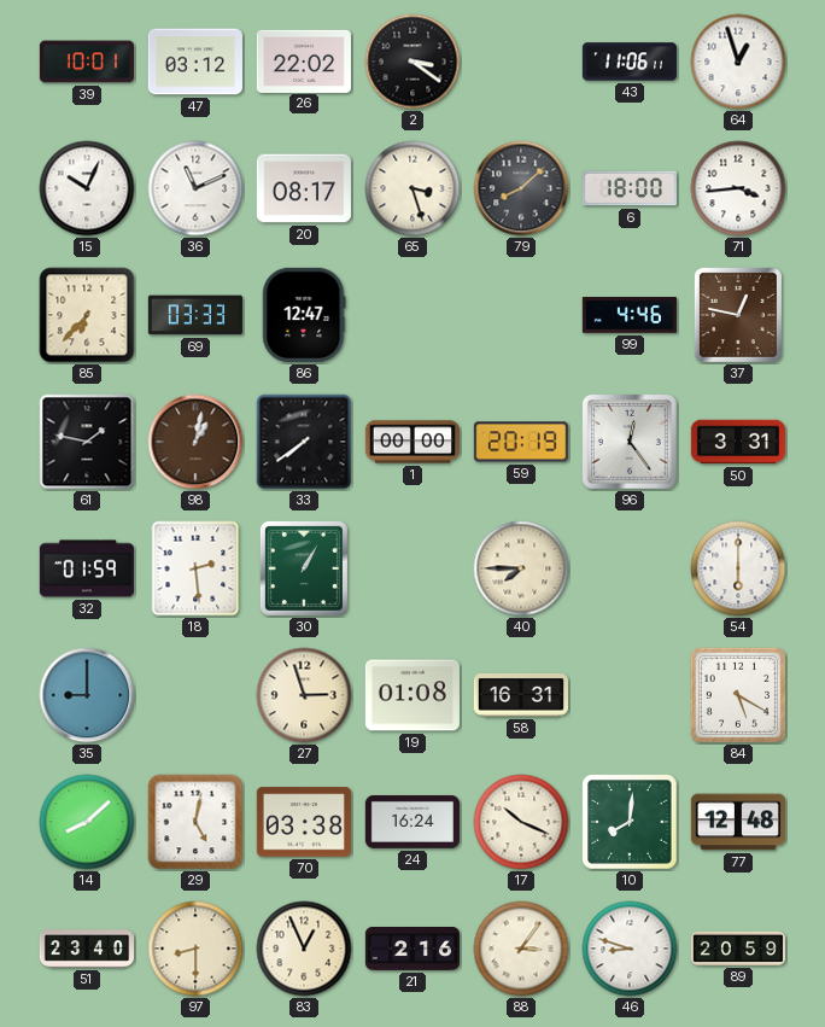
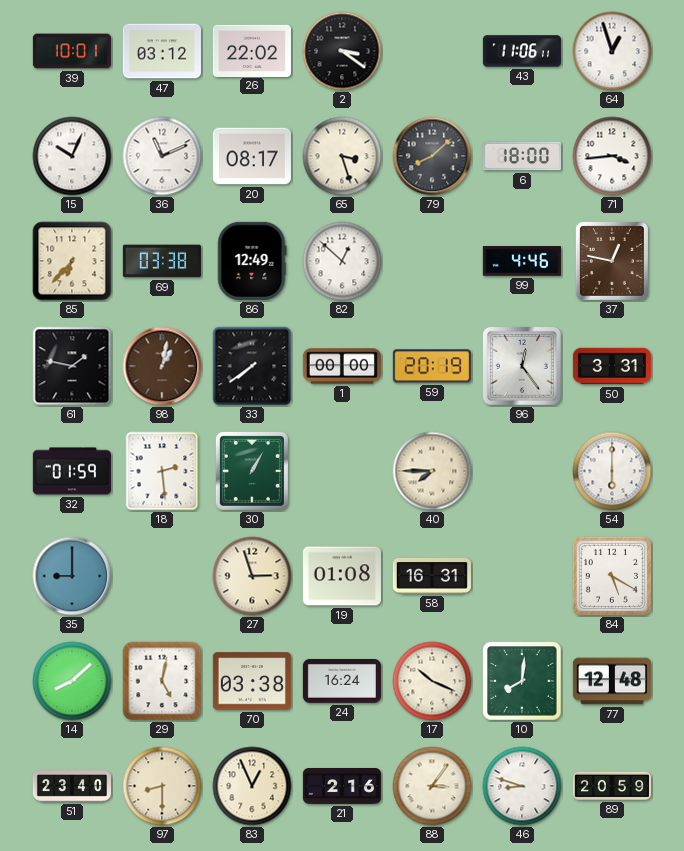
69: 03:33 -> 03:38 (162, 261)
86: 12:47 -> 12:49 (252, 261)
82: none -> 12:52 (342, 261)
